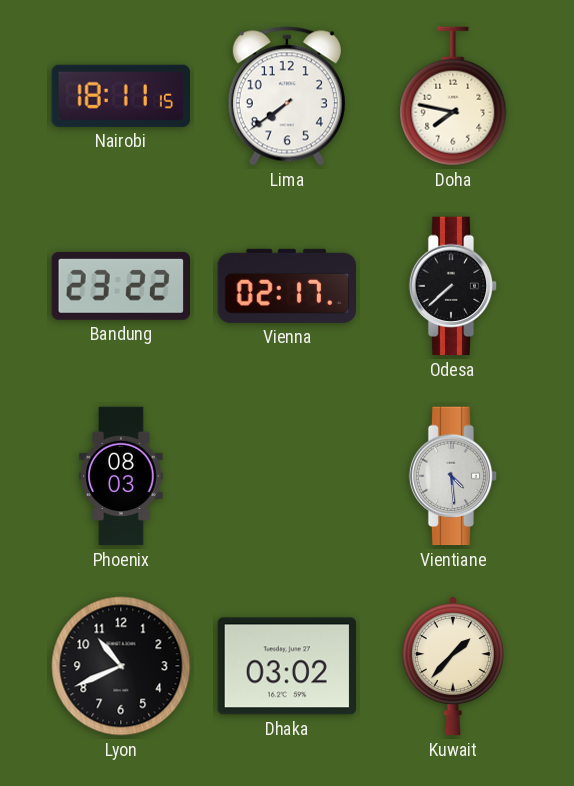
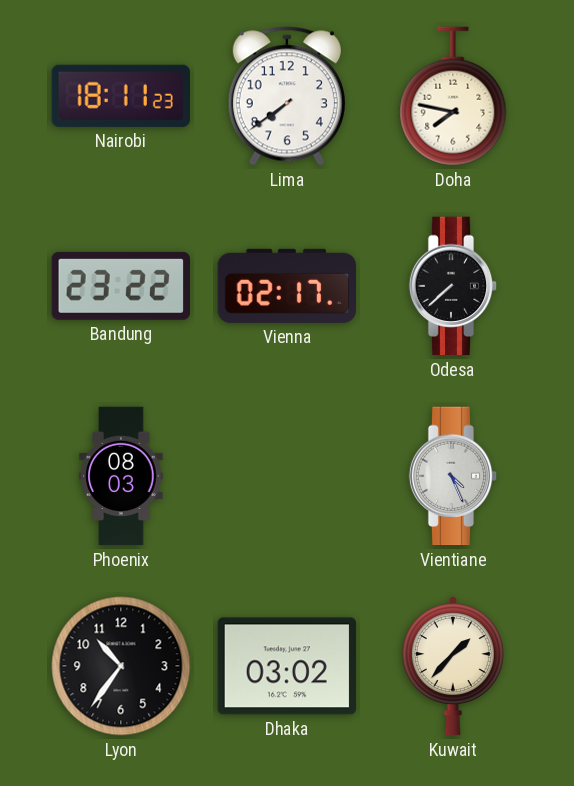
Nairobi: 18:11:15 -> 18:11:23 (121, 96)
Vientiane: 4:29 -> 4:26 (453, 476)
Lyon: 10:41 -> 10:36 (121, 666)
